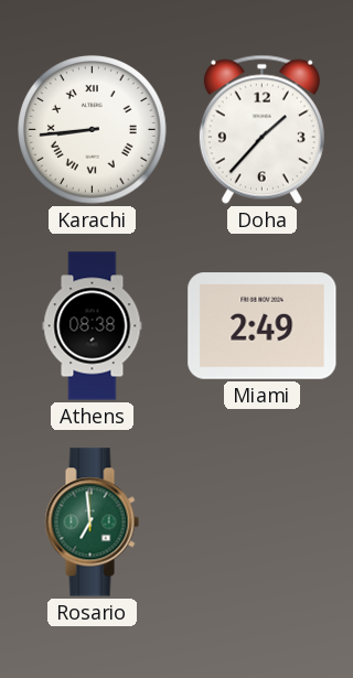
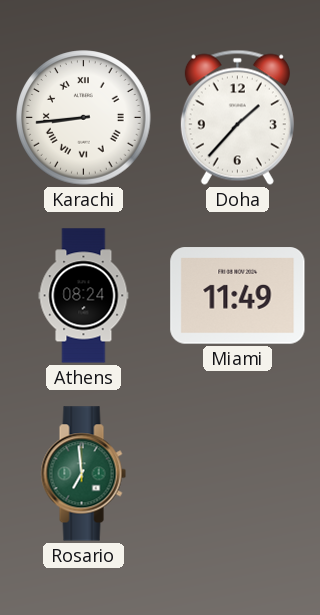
Athens: 08:38 -> 08:24 (84, 296)
Miami: 2:49 -> 11:49 (238, 296)
